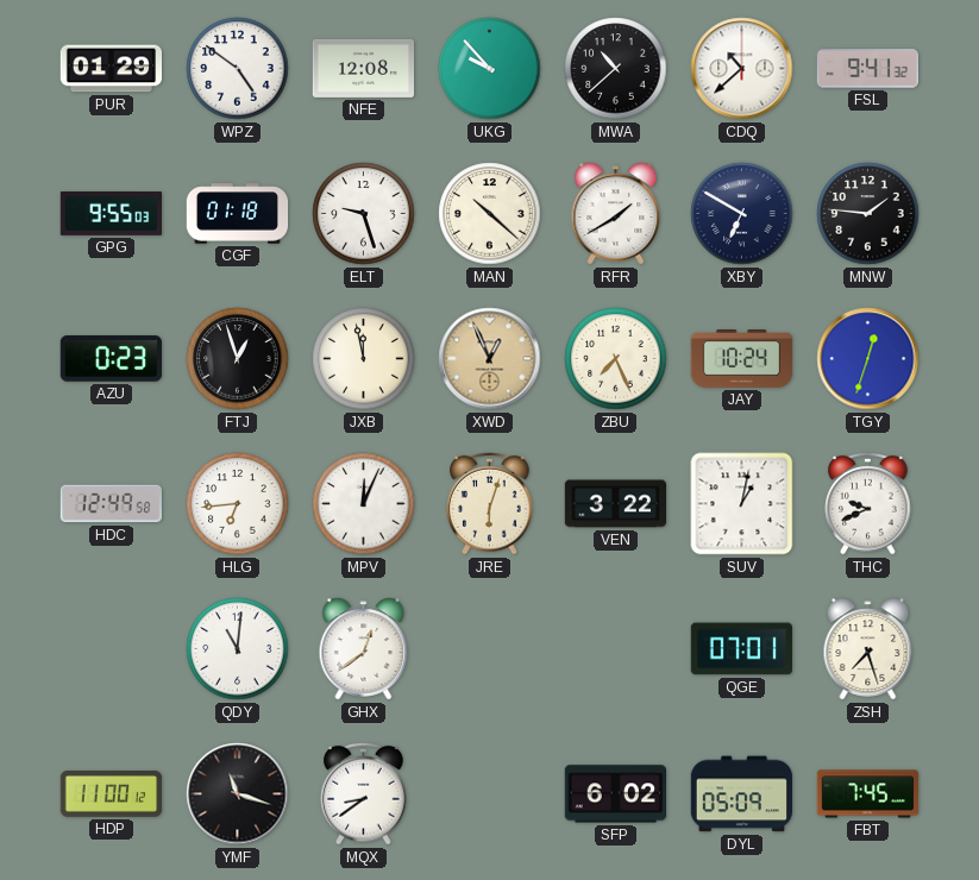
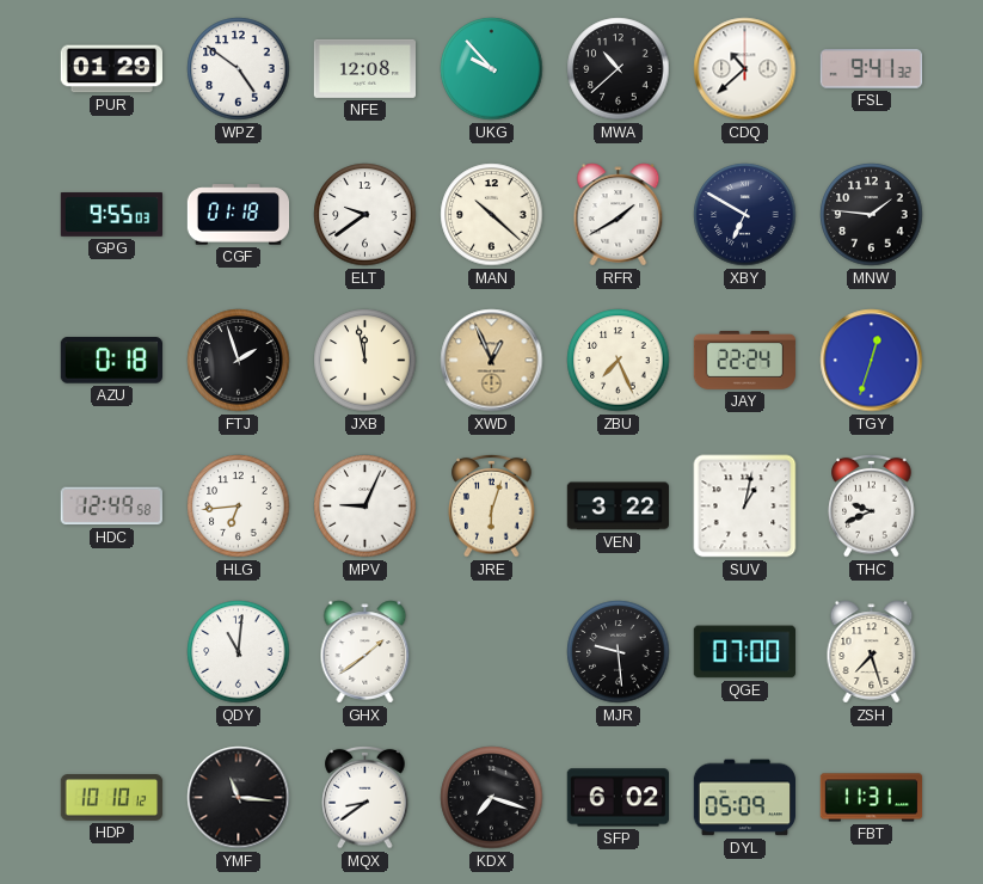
ELT: 9:27 -> 9:39 (365, 215)
AZU: 0:23 -> 0:18 (111, 361)
FTJ: 12:57 -> 1:57 (239, 361)
JAY: 10:24 -> 22:24 (745, 361)
MPV: 12:04 -> 9:04 (365, 507)
GHX: 12:39 -> 1:39 (365, 652)
MJR: none -> 9:29 (619, 652)
QGE: 07:01 -> 07:00 (744, 652)
HDP: 11:00 -> 10:10 (112, 798)
YMF: 11:18 -> 11:16 (239, 798)
KDX: none -> 7:18 (492, 798)
FBT: 7:45 -> 11:31 (872, 798)
